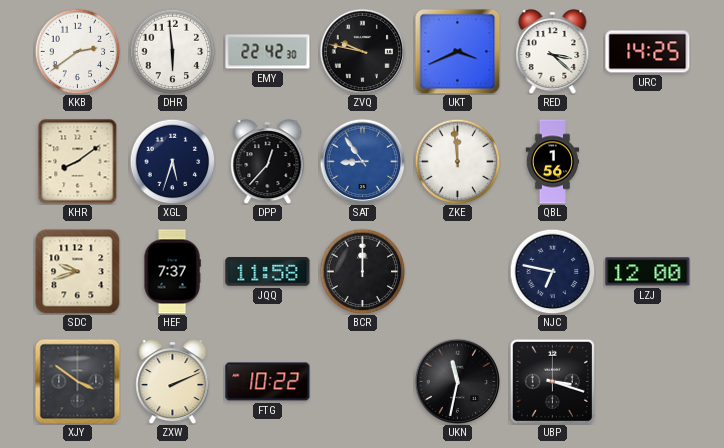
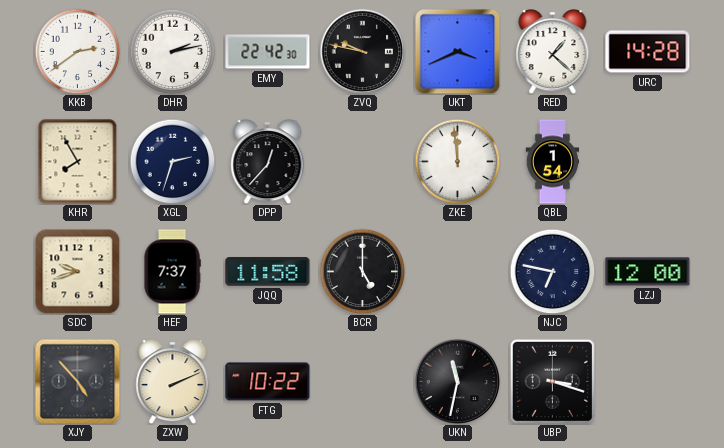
DHR: 5:59 -> 2:13 (172, 51)
RED: 3:22 -> 1:22 (553, 52)
URC: 14:25 -> 14:28 (648, 52)
KHR: 8:09 -> 7:55 (78, 161)
XGL: 5:33 -> 2:33 (172, 161)
SAT: 8:54 -> none (362, 161)
QBL: 1:56 -> 1:54 (553, 162)
BCR: 12:00 -> 5:00 (362, 271)
XJY: 3:51 -> 4:53 (77, 381)
